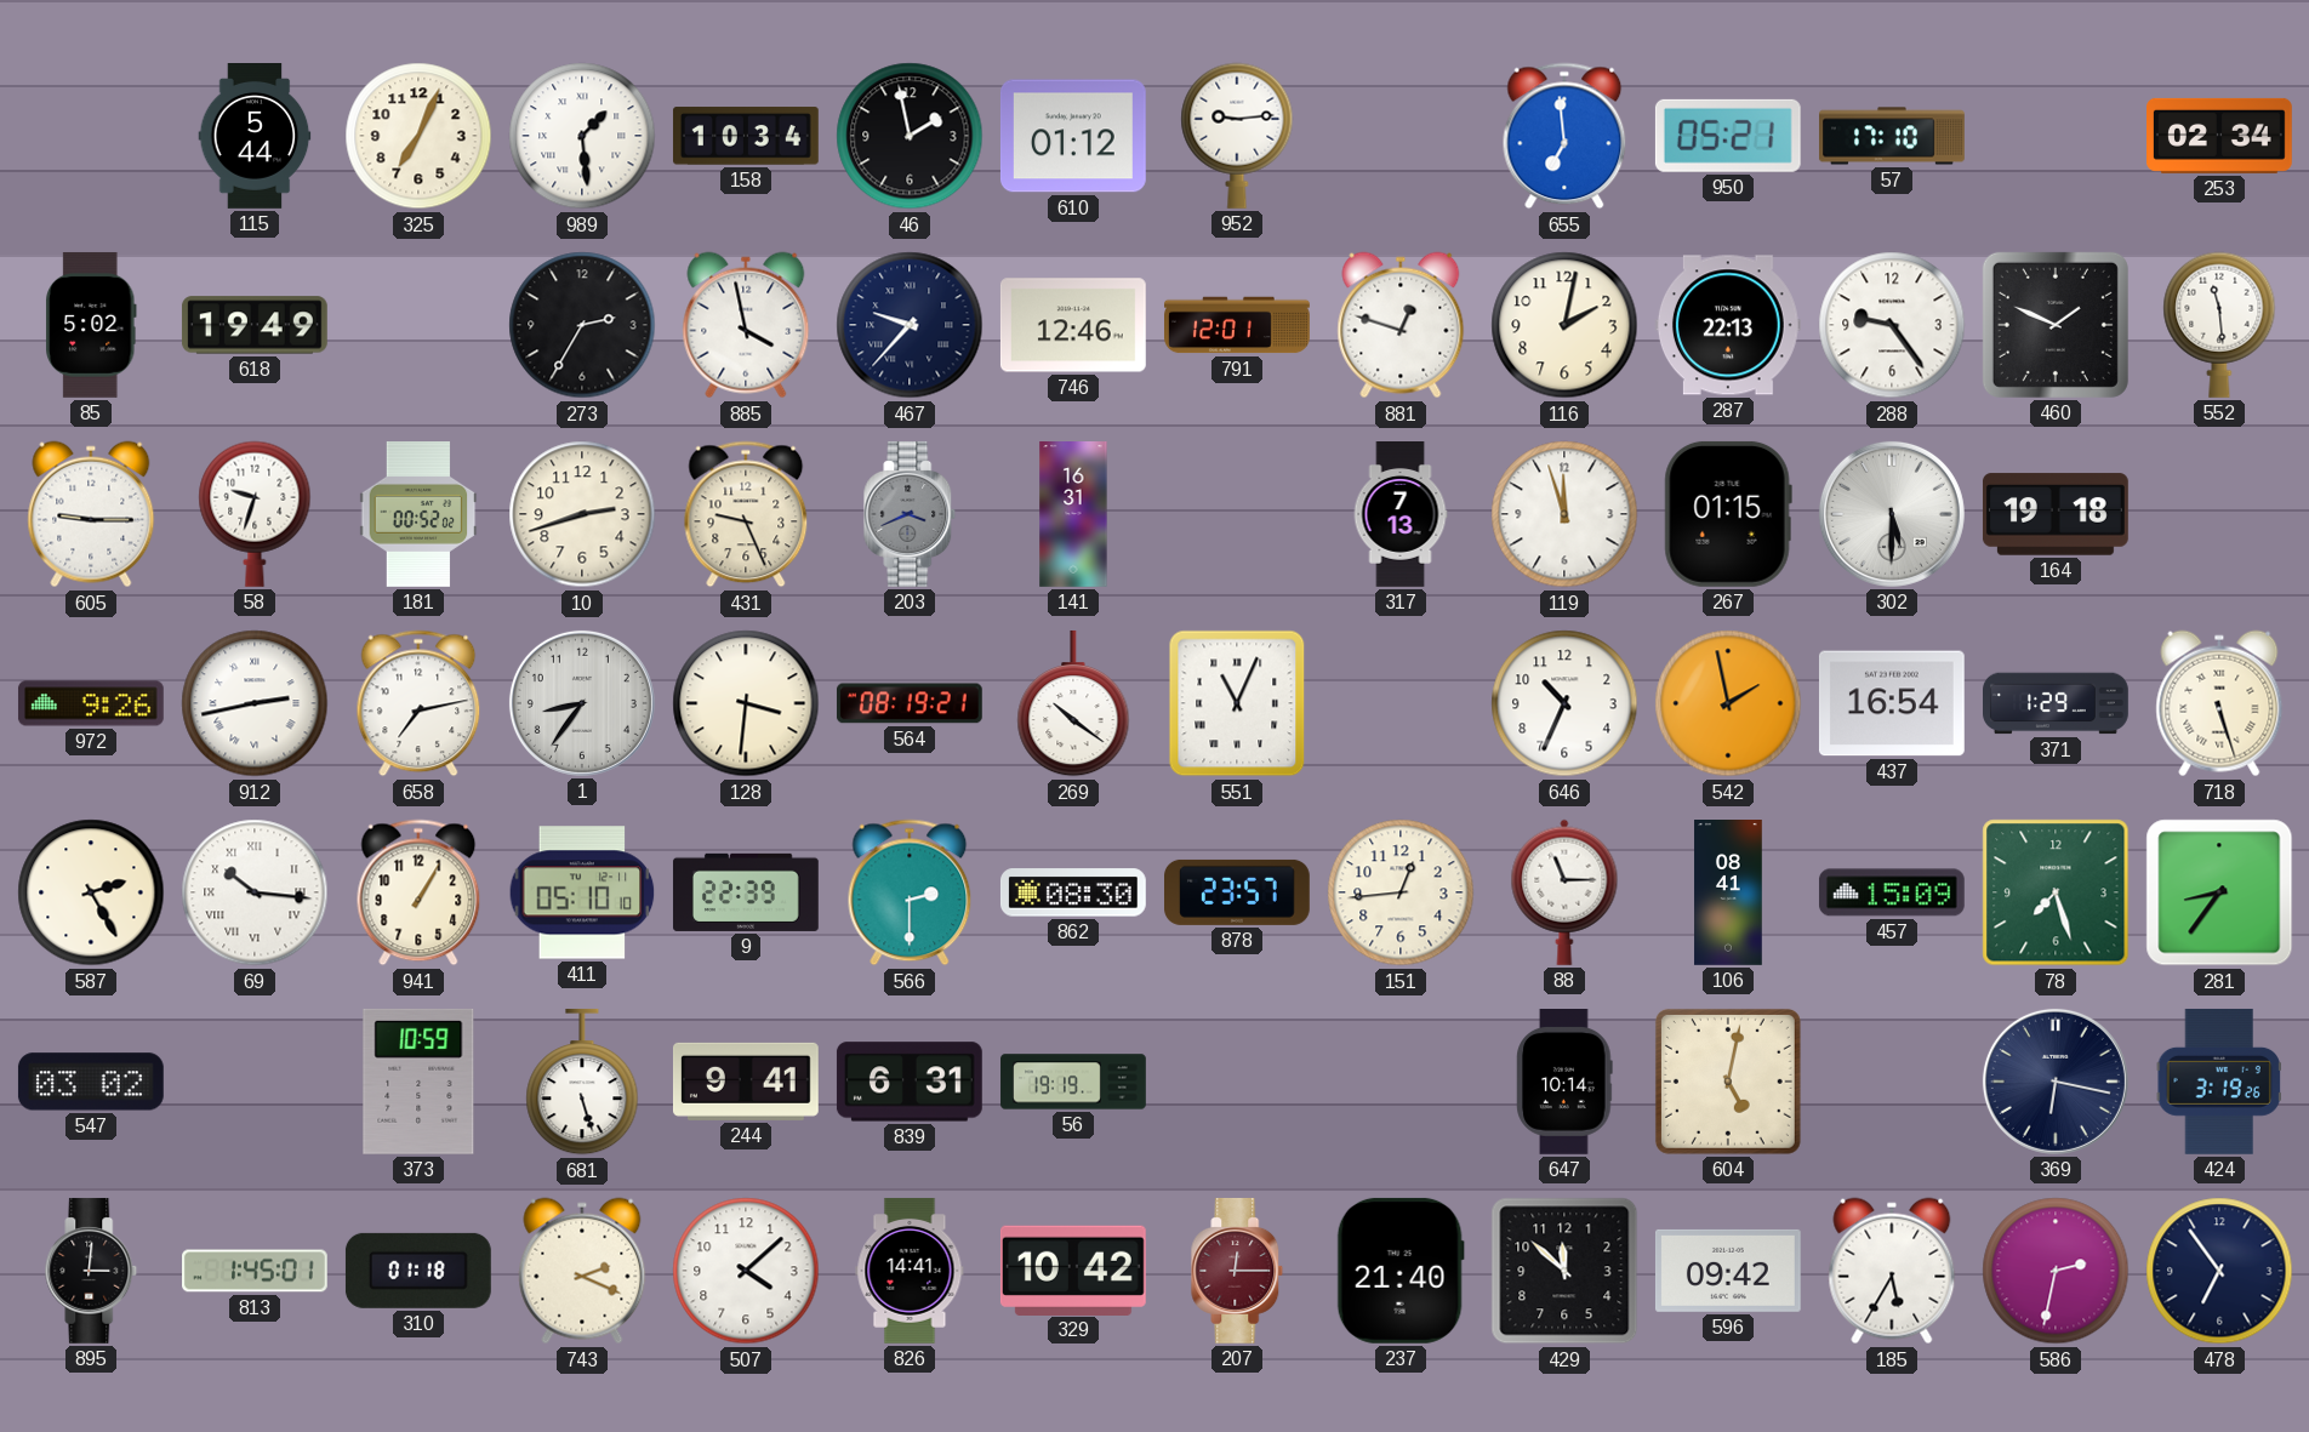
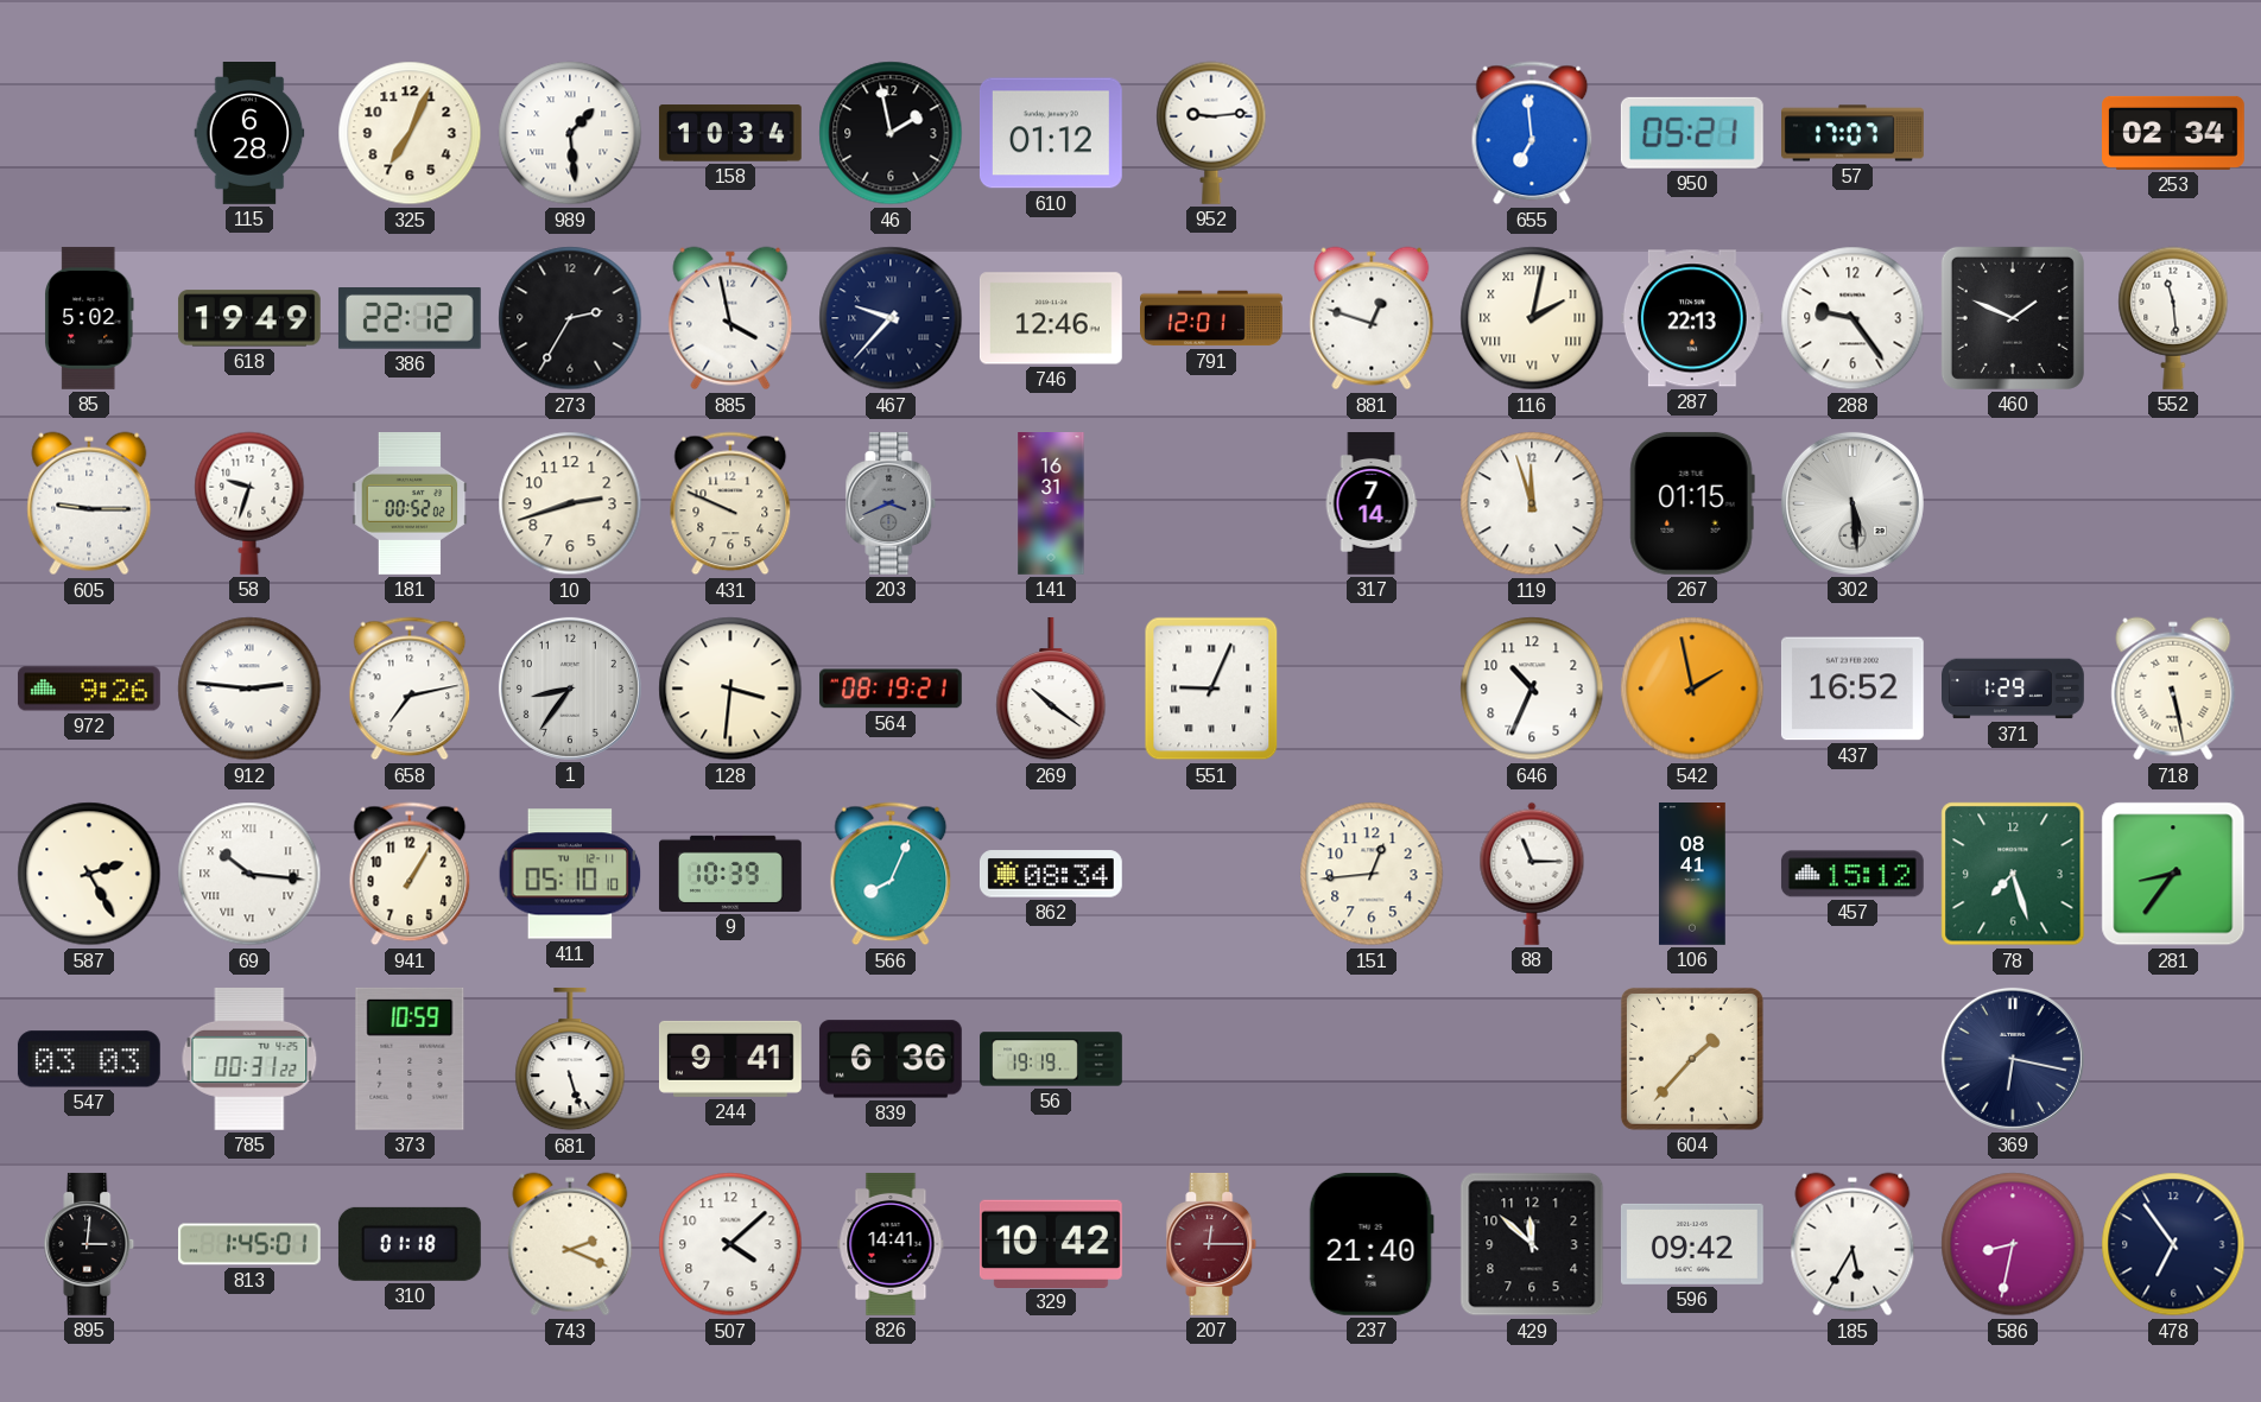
115: 5:44 -> 6:28 (249, 134)
57: 17:10 -> 17:07 (1854, 133)
386: none -> 22:12 (410, 319)
116 numerals: Arabic -> Roman (1532, 318)
431: 9:26 -> 9:49 (730, 503)
317: 7:13 -> 7:14 (1372, 505)
302: 5:30 -> 5:29 (1852, 503)
164: 19:18 -> none (2056, 514)
912: 2:43 -> 2:46 (249, 689)
551: 11:04 -> 9:04 (1211, 689)
437: 16:54 -> 16:52 (1852, 689)
718: 5:27 -> 5:28 (2173, 689)
9: 22:39 -> 10:39 (730, 874)
566: 2:30 -> 8:04 (891, 874)
862: 08:30 -> 08:34 (1051, 874)
878: 23:57 -> none (1238, 892)
457: 15:09 -> 15:12 (1852, 874)
547: 03:02 -> 03:03 (89, 1059)
785: none -> 00:31 (249, 1059)
839: 6:31 -> 6:36 (891, 1059)
647: 10:14 -> none (1564, 1083)
604: 5:02 -> 1:37 (1692, 1059)
424: 3:19 -> none (2219, 1082)
586: 2:32 -> 8:32 (2013, 1244)
